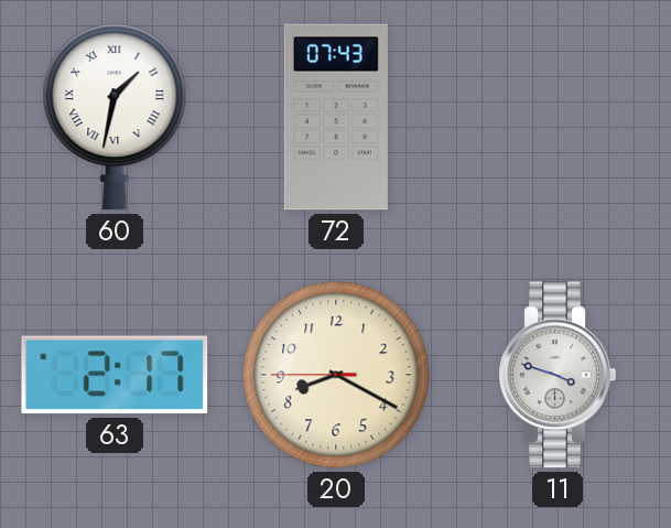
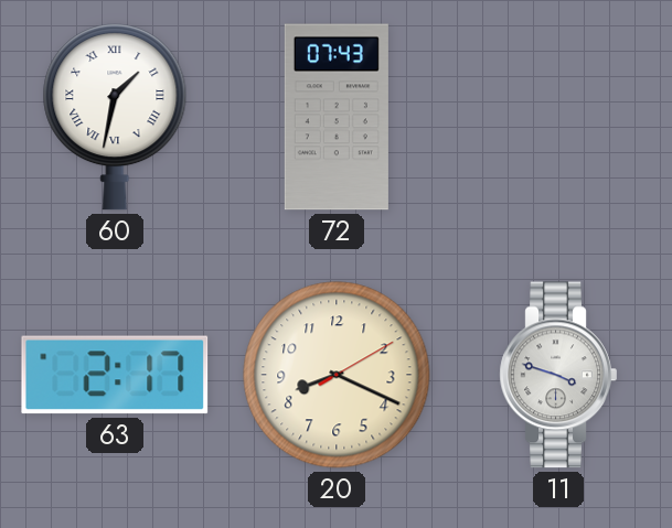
20: 8:19:45 -> 8:19:10 (337, 375)
